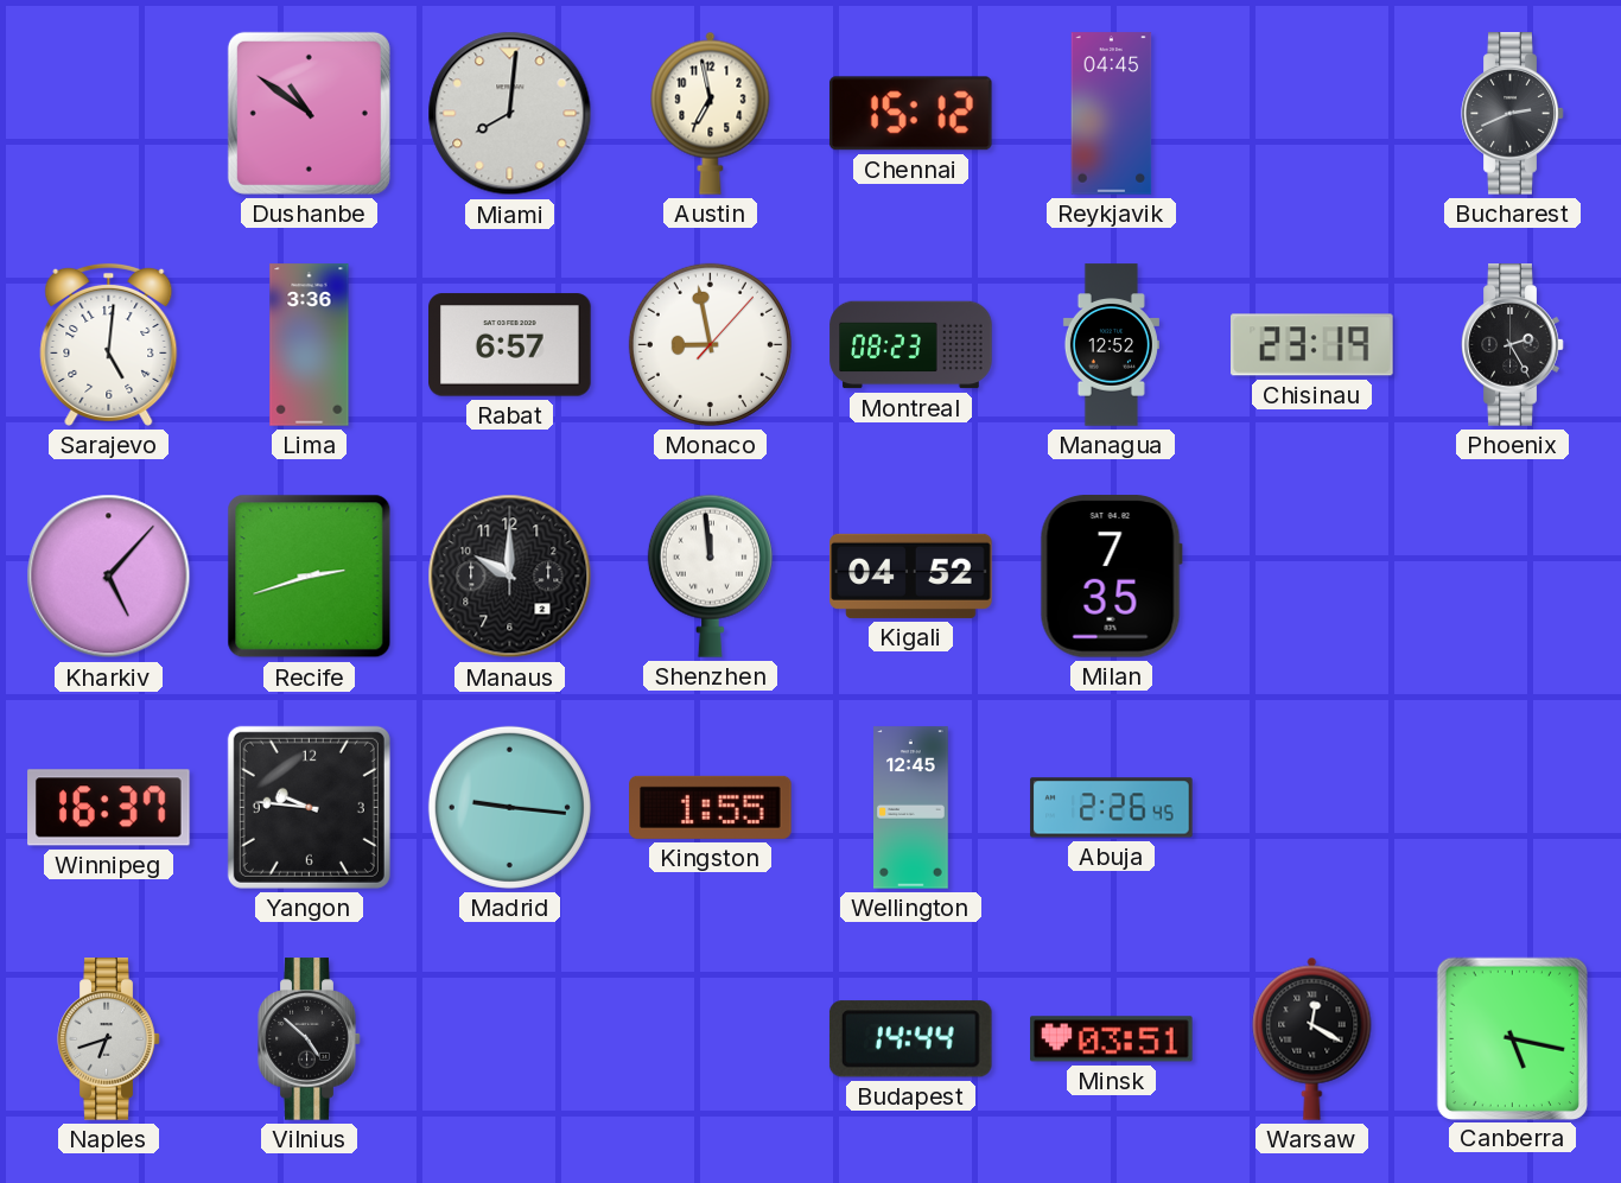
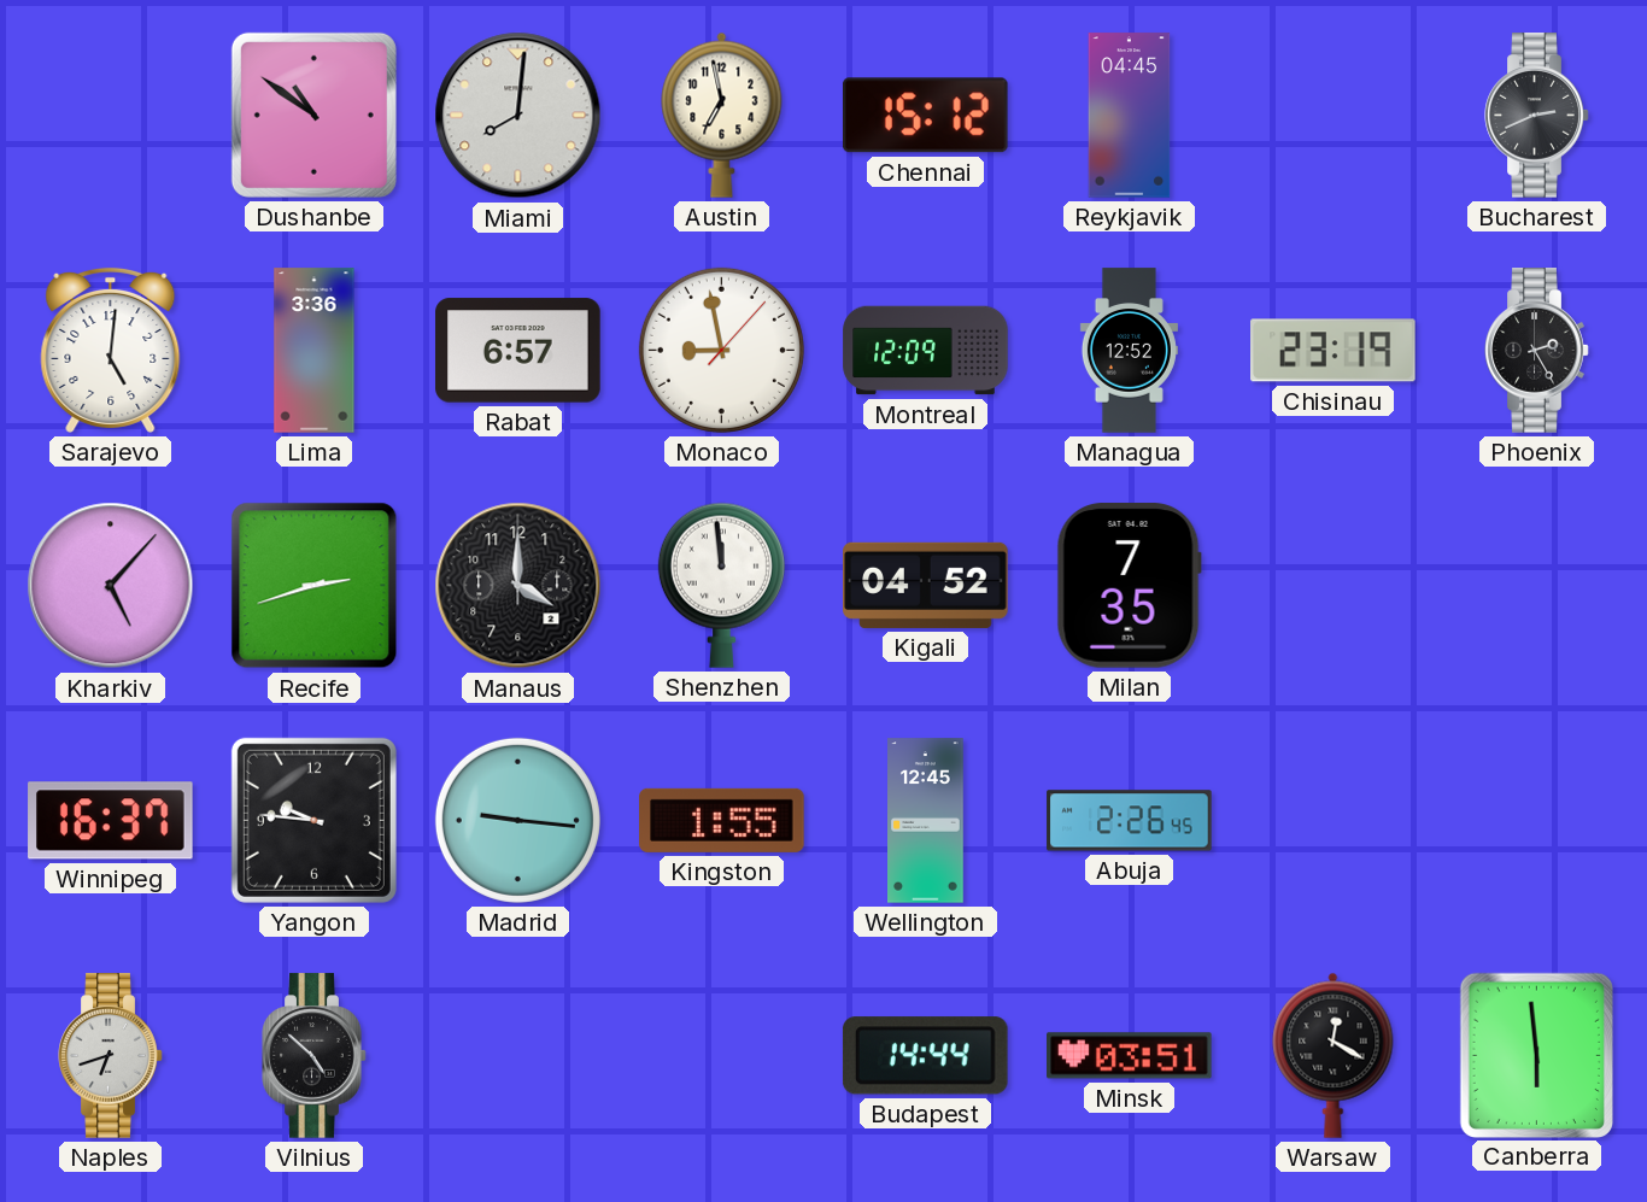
Montreal: 08:23 -> 12:09 (926, 351)
Manaus: 10:00 -> 4:00 (518, 586)
Canberra: 5:17 -> 5:59 (1536, 1055)
